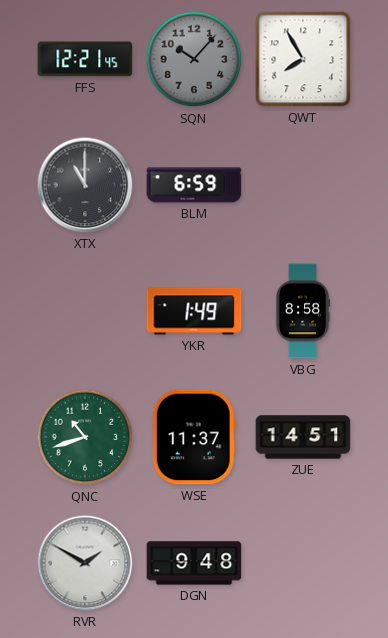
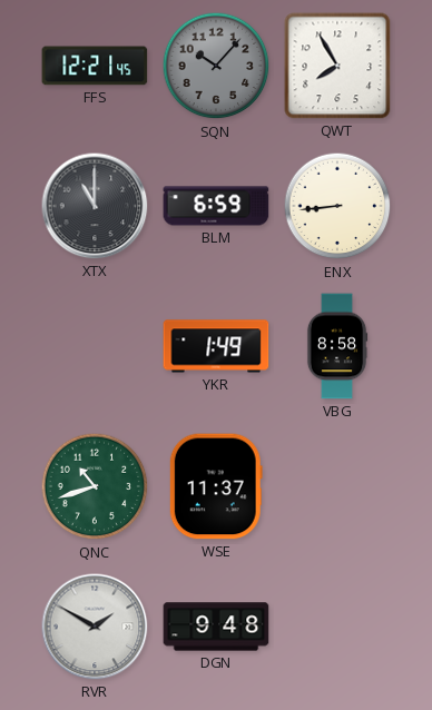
ENX: none -> 8:44 (337, 206)
ZUE: 14:51 -> none (303, 437)
